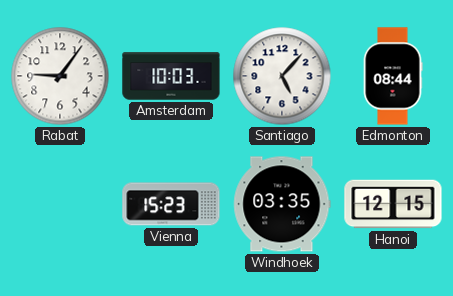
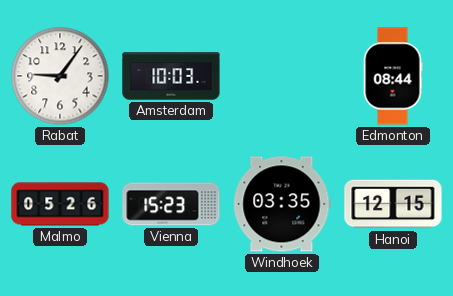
Santiago: 5:07 -> none (282, 76)
Malmo: none -> 05:26 (60, 204)
